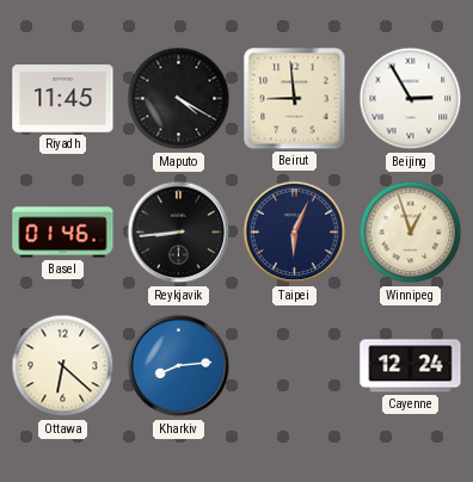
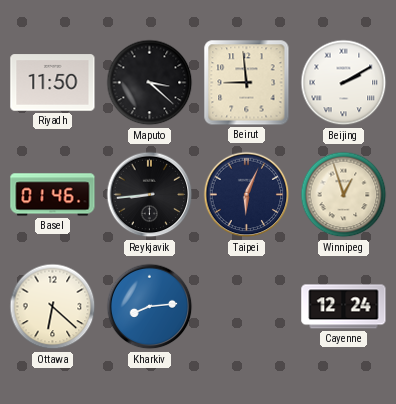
Riyadh: 11:45 -> 11:50 (53, 83)
Maputo: 4:20 -> 3:22 (150, 83)
Beijing: 2:55 -> 2:10 (344, 83)
